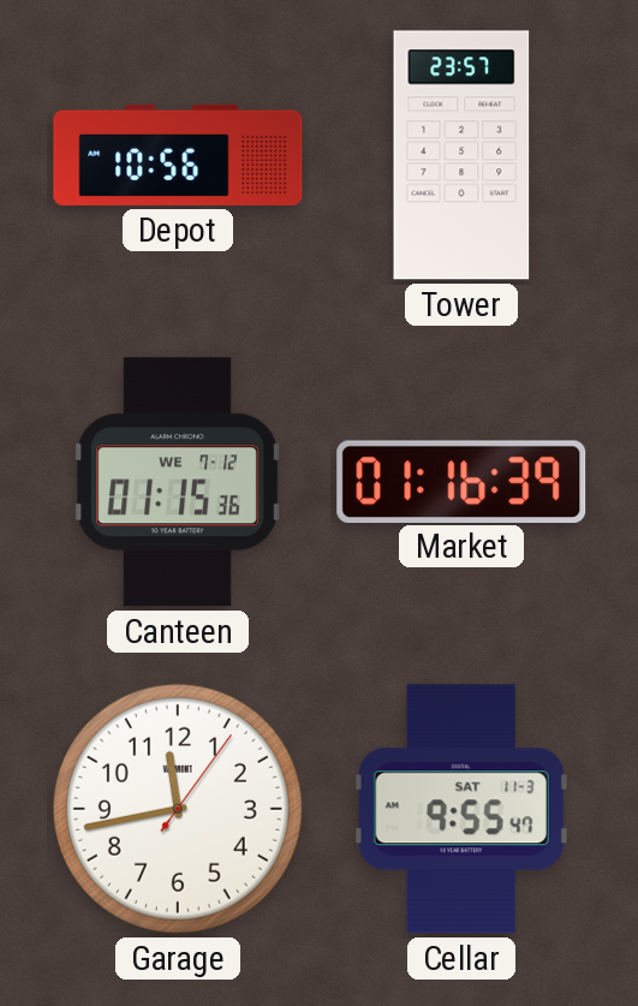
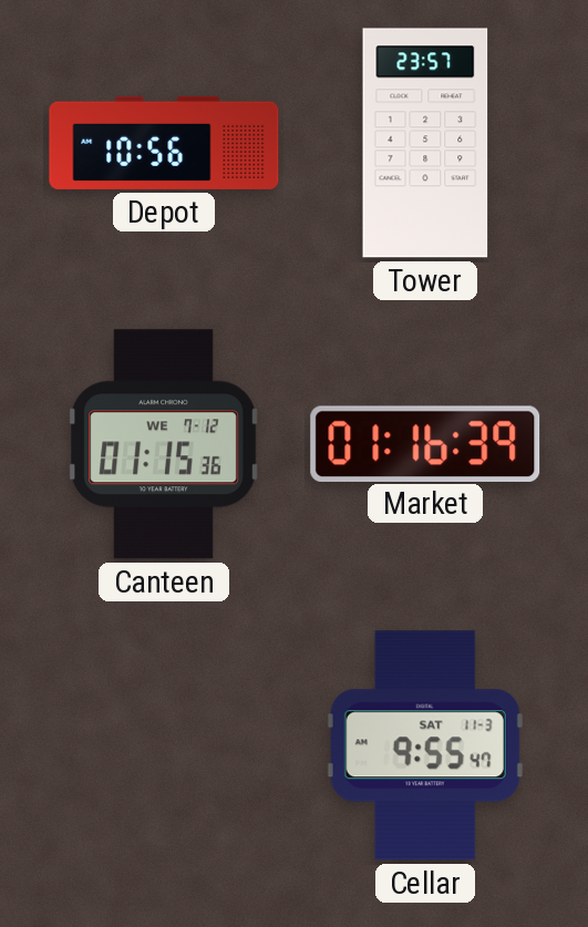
Garage: 11:43 -> none (178, 809)
